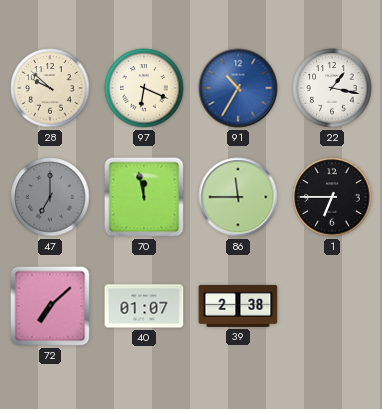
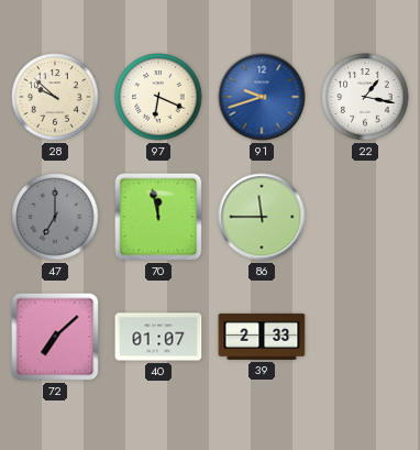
91: 10:35 -> 9:42 (262, 97)
1: 6:45 -> none (332, 197)
39: 2:38 -> 2:33 (262, 337)
